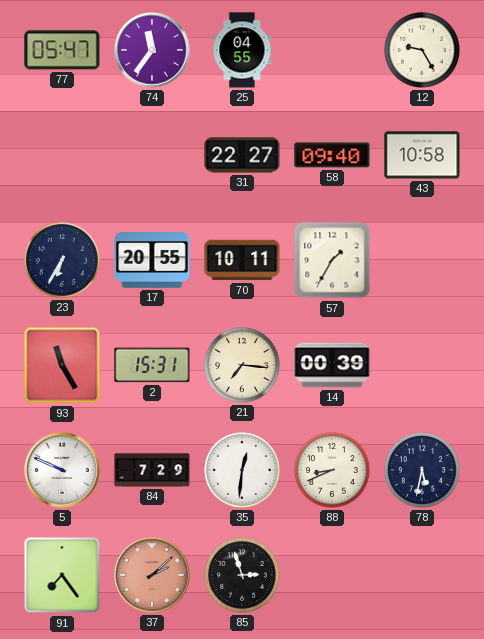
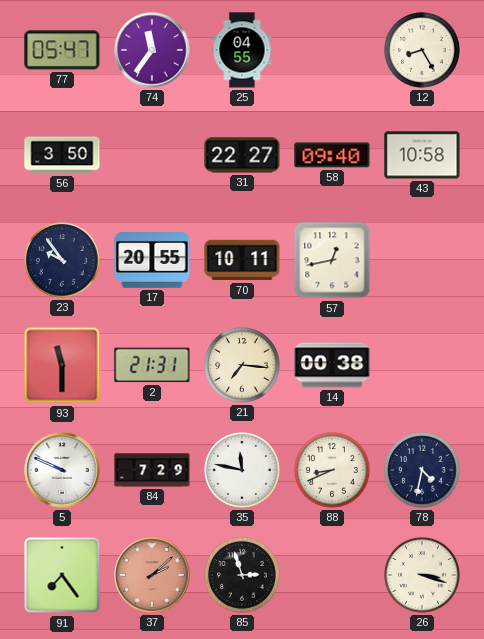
12: 9:25 -> 8:25 (423, 51)
56: none -> 3:50 (62, 155)
23: 6:35 -> 9:54 (63, 261)
57: 1:35 -> 12:43 (332, 260)
93: 11:25 -> 11:30 (62, 365)
2: 15:31 -> 21:31 (152, 365)
14: 00:39 -> 00:38 (332, 365)
35: 12:31 -> 11:47 (243, 471)
78: 5:32 -> 4:32 (423, 471)
26: none -> 3:18 (423, 576)
